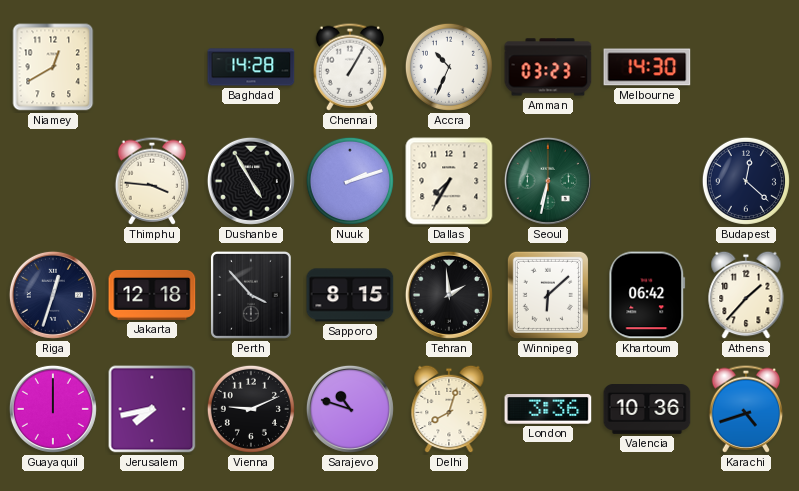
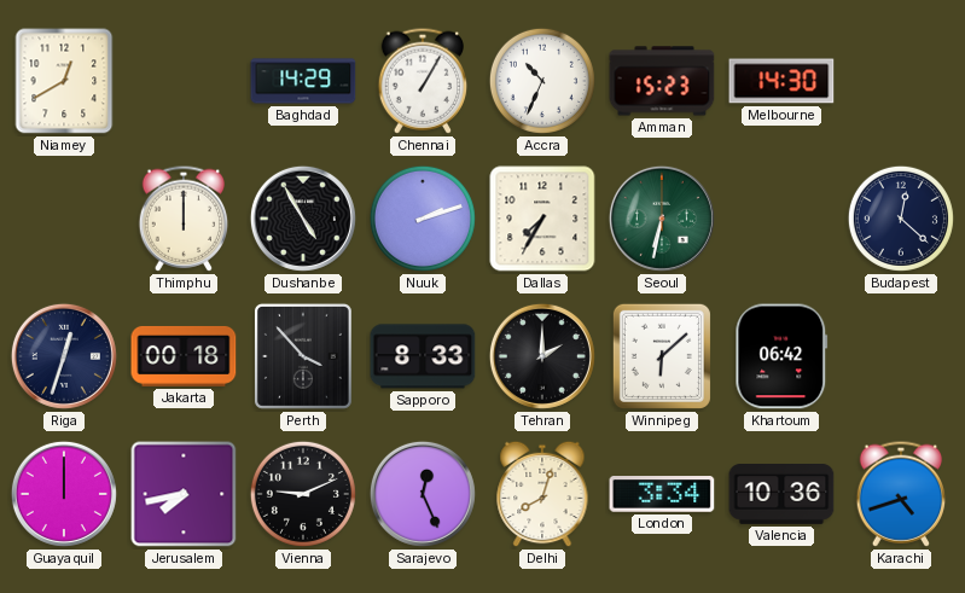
Baghdad: 14:28 -> 14:29 (303, 81)
Amman: 03:23 -> 15:23 (662, 81)
Thimphu: 3:46 -> 12:00 (184, 219)
Jakarta: 12:18 -> 00:18 (184, 356)
Sapporo: 8:15 -> 8:33 (423, 356)
Tehran: 1:59 -> 2:00 (542, 356)
Athens: 1:37 -> none (746, 295)
Sarajevo: 10:48 -> 12:26 (423, 494)
London: 3:36 -> 3:34 (662, 495)
